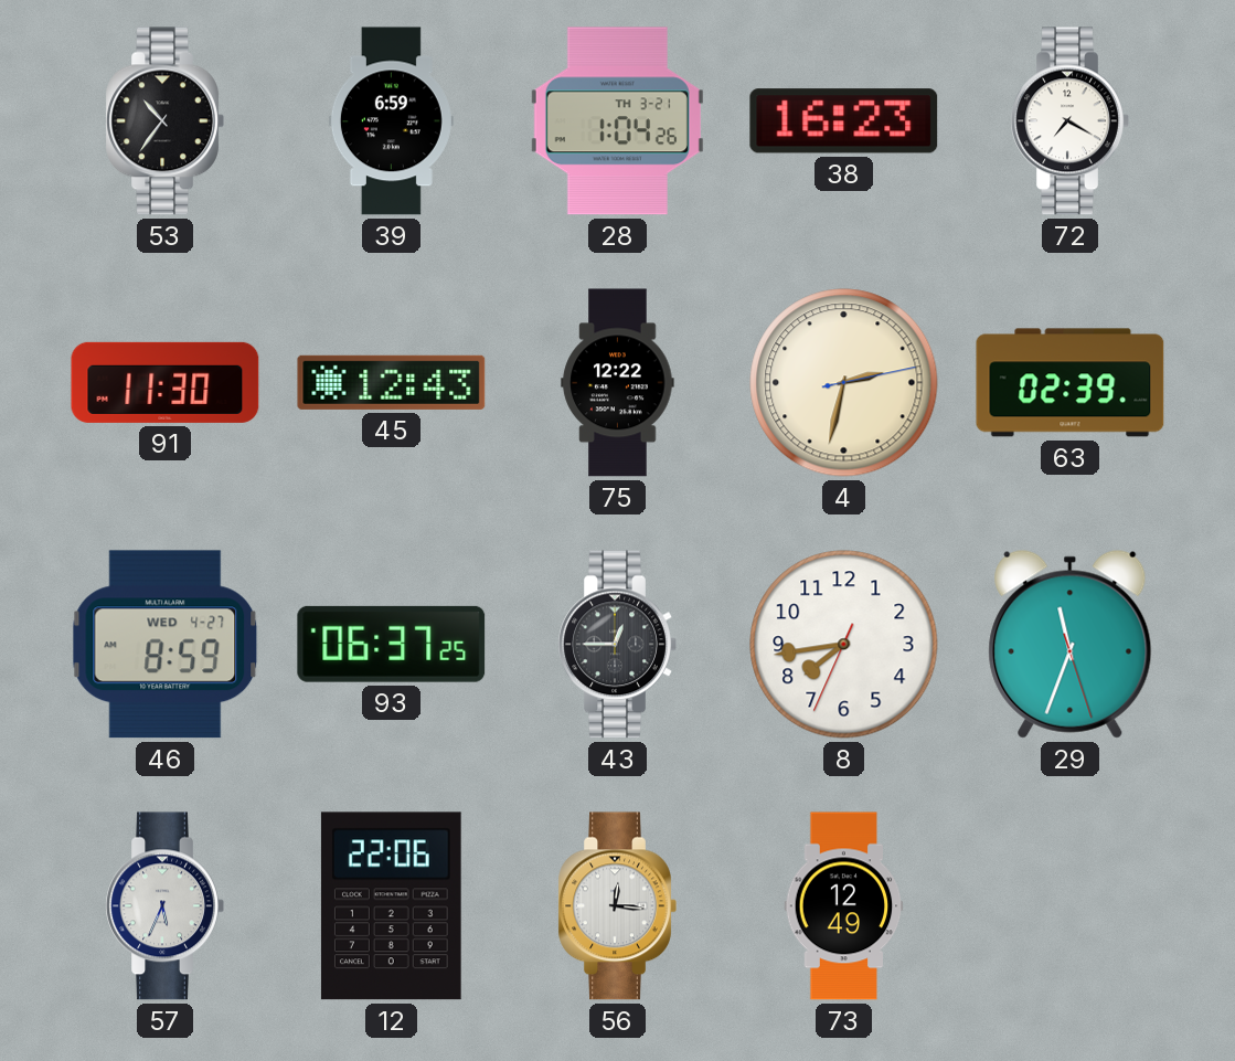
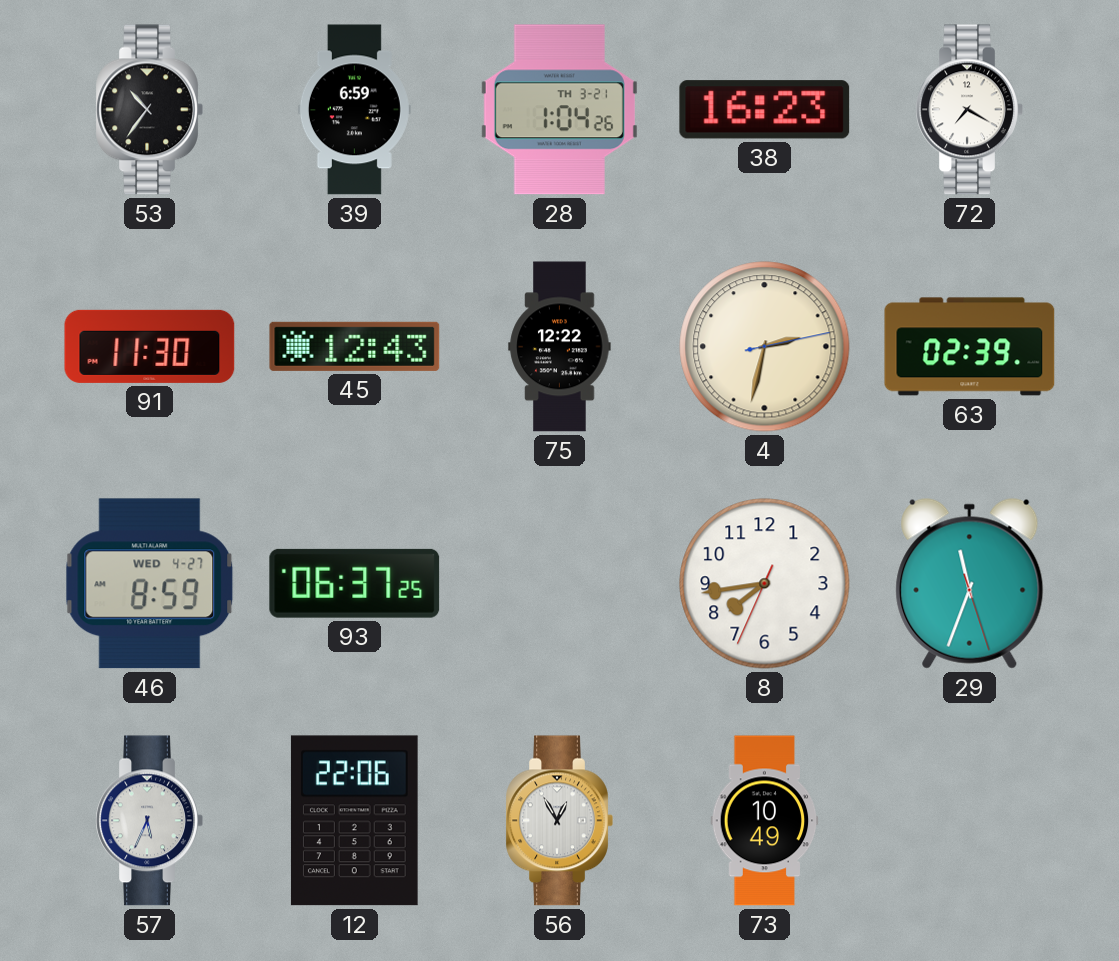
43: 12:45 -> none (617, 645)
56: 12:16 -> 12:55 (559, 821)
73: 12:49 -> 10:49 (765, 821)
